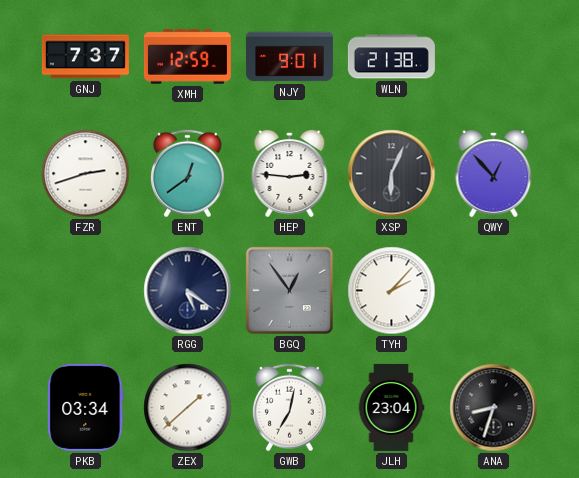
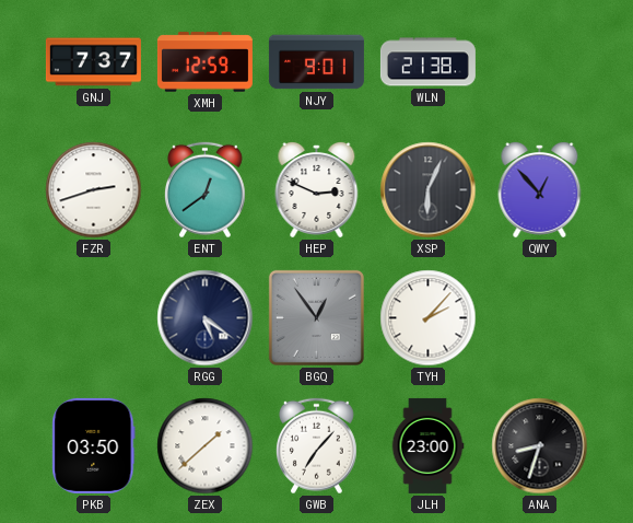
HEP: 2:46 -> 2:49 (317, 189)
PKB: 03:34 -> 03:50 (94, 445)
GWB: 7:02 -> 7:07 (316, 446)
JLH: 23:04 -> 23:00 (427, 445)
